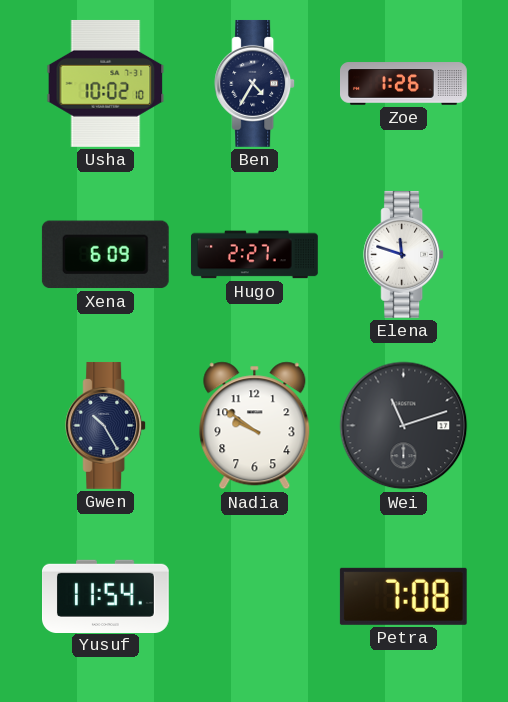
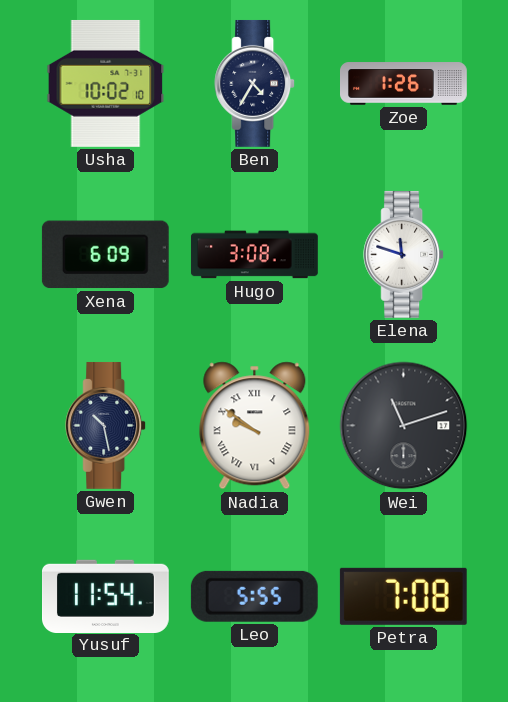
Hugo: 2:27 -> 3:08 (254, 255)
Gwen: 10:25 -> 10:28 (106, 425)
Nadia numerals: Arabic -> Roman (255, 426)
Leo: none -> 5:55 (254, 596)
